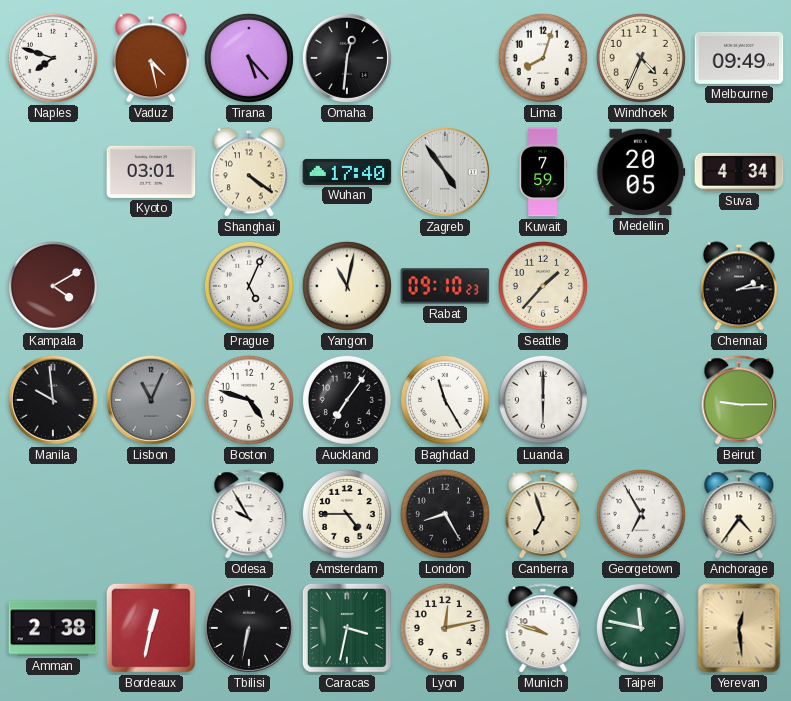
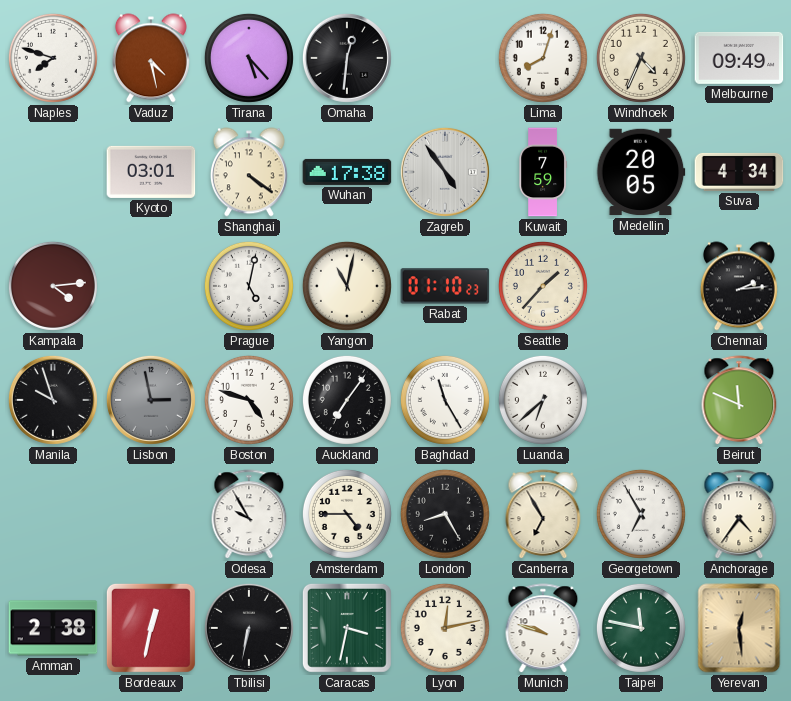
Wuhan: 17:40 -> 17:38 (347, 172)
Kampala: 4:10 -> 4:14 (53, 286)
Prague: 5:04 -> 5:02 (249, 286)
Rabat: 09:10 -> 01:10 (445, 286)
Manila: 9:59 -> 9:57 (53, 400)
Lisbon: 11:04 -> 2:58 (151, 400)
Luanda: 6:00 -> 6:38 (543, 400)
Beirut: 9:15 -> 11:49 (739, 401)
Canberra: 6:57 -> 6:55 (543, 515)
